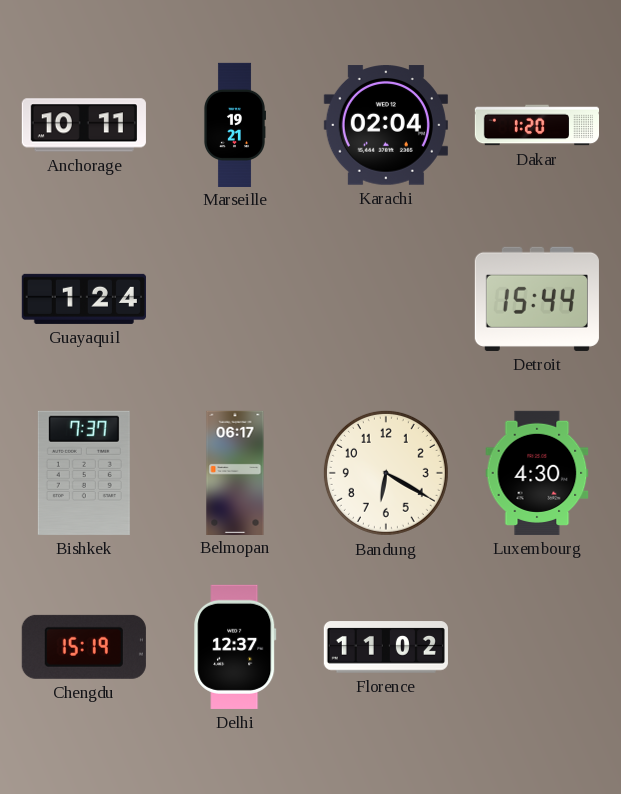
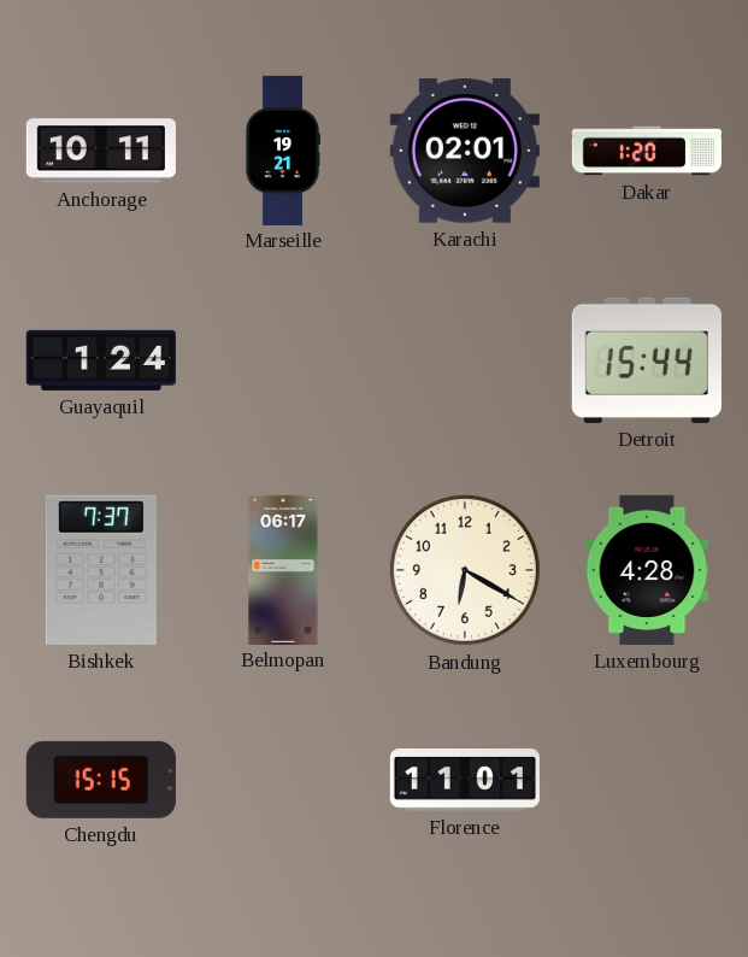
Karachi: 02:04 -> 02:01 (465, 151)
Luxembourg: 4:30 -> 4:28 (647, 570)
Chengdu: 15:19 -> 15:15 (101, 780)
Delhi: 12:37 -> none (235, 647)
Florence: 11:02 -> 11:01 (465, 780)
